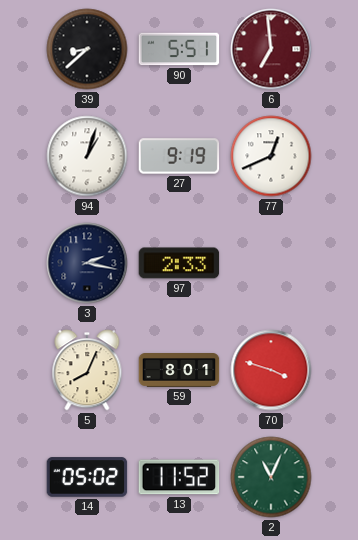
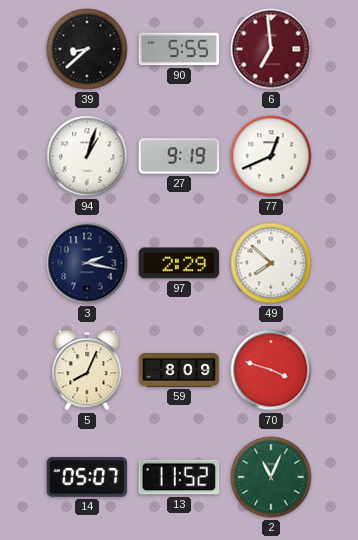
90: 5:51 -> 5:55 (179, 49)
97: 2:33 -> 2:29 (179, 263)
49: none -> 7:52 (271, 263)
59: 8:01 -> 8:09 (179, 371)
14: 05:02 -> 05:07 (87, 477)
